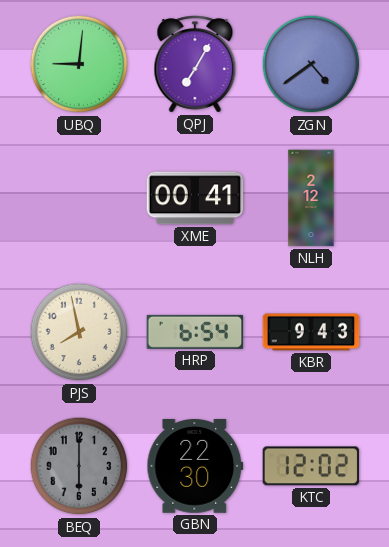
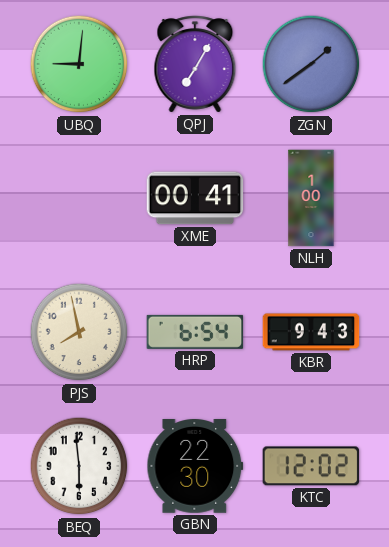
ZGN: 4:39 -> 1:39 (311, 64)
NLH: 2:12 -> 1:00 (311, 198)
BEQ: 6:00 -> 5:59 (79, 466)
BEQ dial: grey -> white (79, 466)
